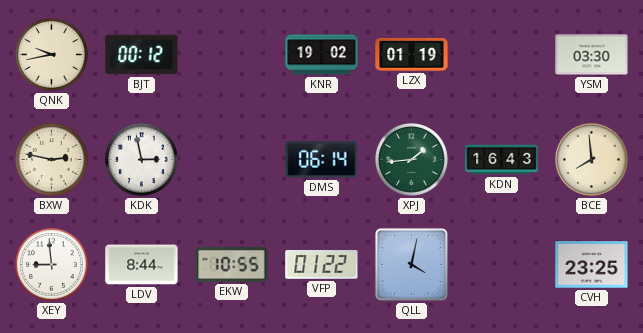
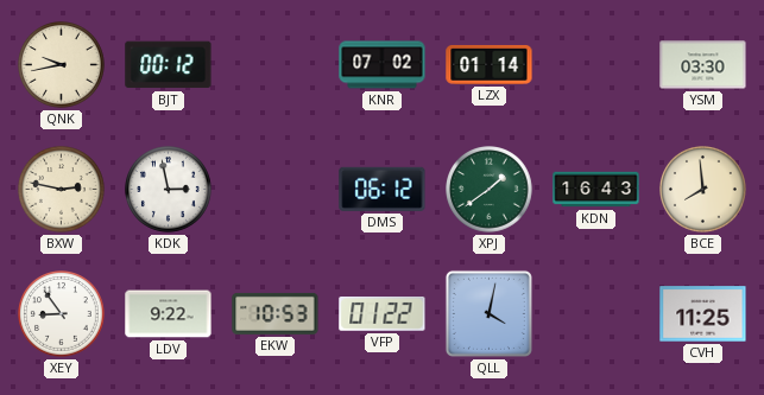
KNR: 19:02 -> 07:02 (383, 65)
LZX: 01:19 -> 01:14 (490, 64)
DMS: 06:14 -> 06:12 (383, 189)
XPJ: 1:44 -> 1:39 (490, 190)
XEY: 8:59 -> 8:54 (62, 314)
LDV: 8:44 -> 9:22 (169, 314)
EKW: 10:55 -> 10:53 (276, 313)
CVH: 23:25 -> 11:25 (703, 314)
